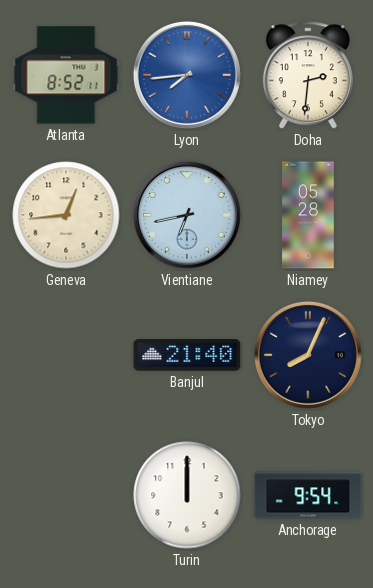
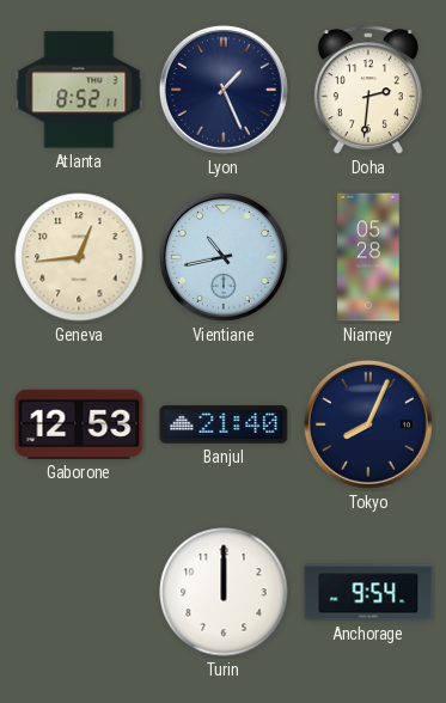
Lyon: 7:44 -> 1:26 (224, 90)
Lyon dial: blue -> navy (224, 90)
Vientiane: 6:43 -> 10:43 (224, 257)
Gaborone: none -> 12:53 (79, 424)
